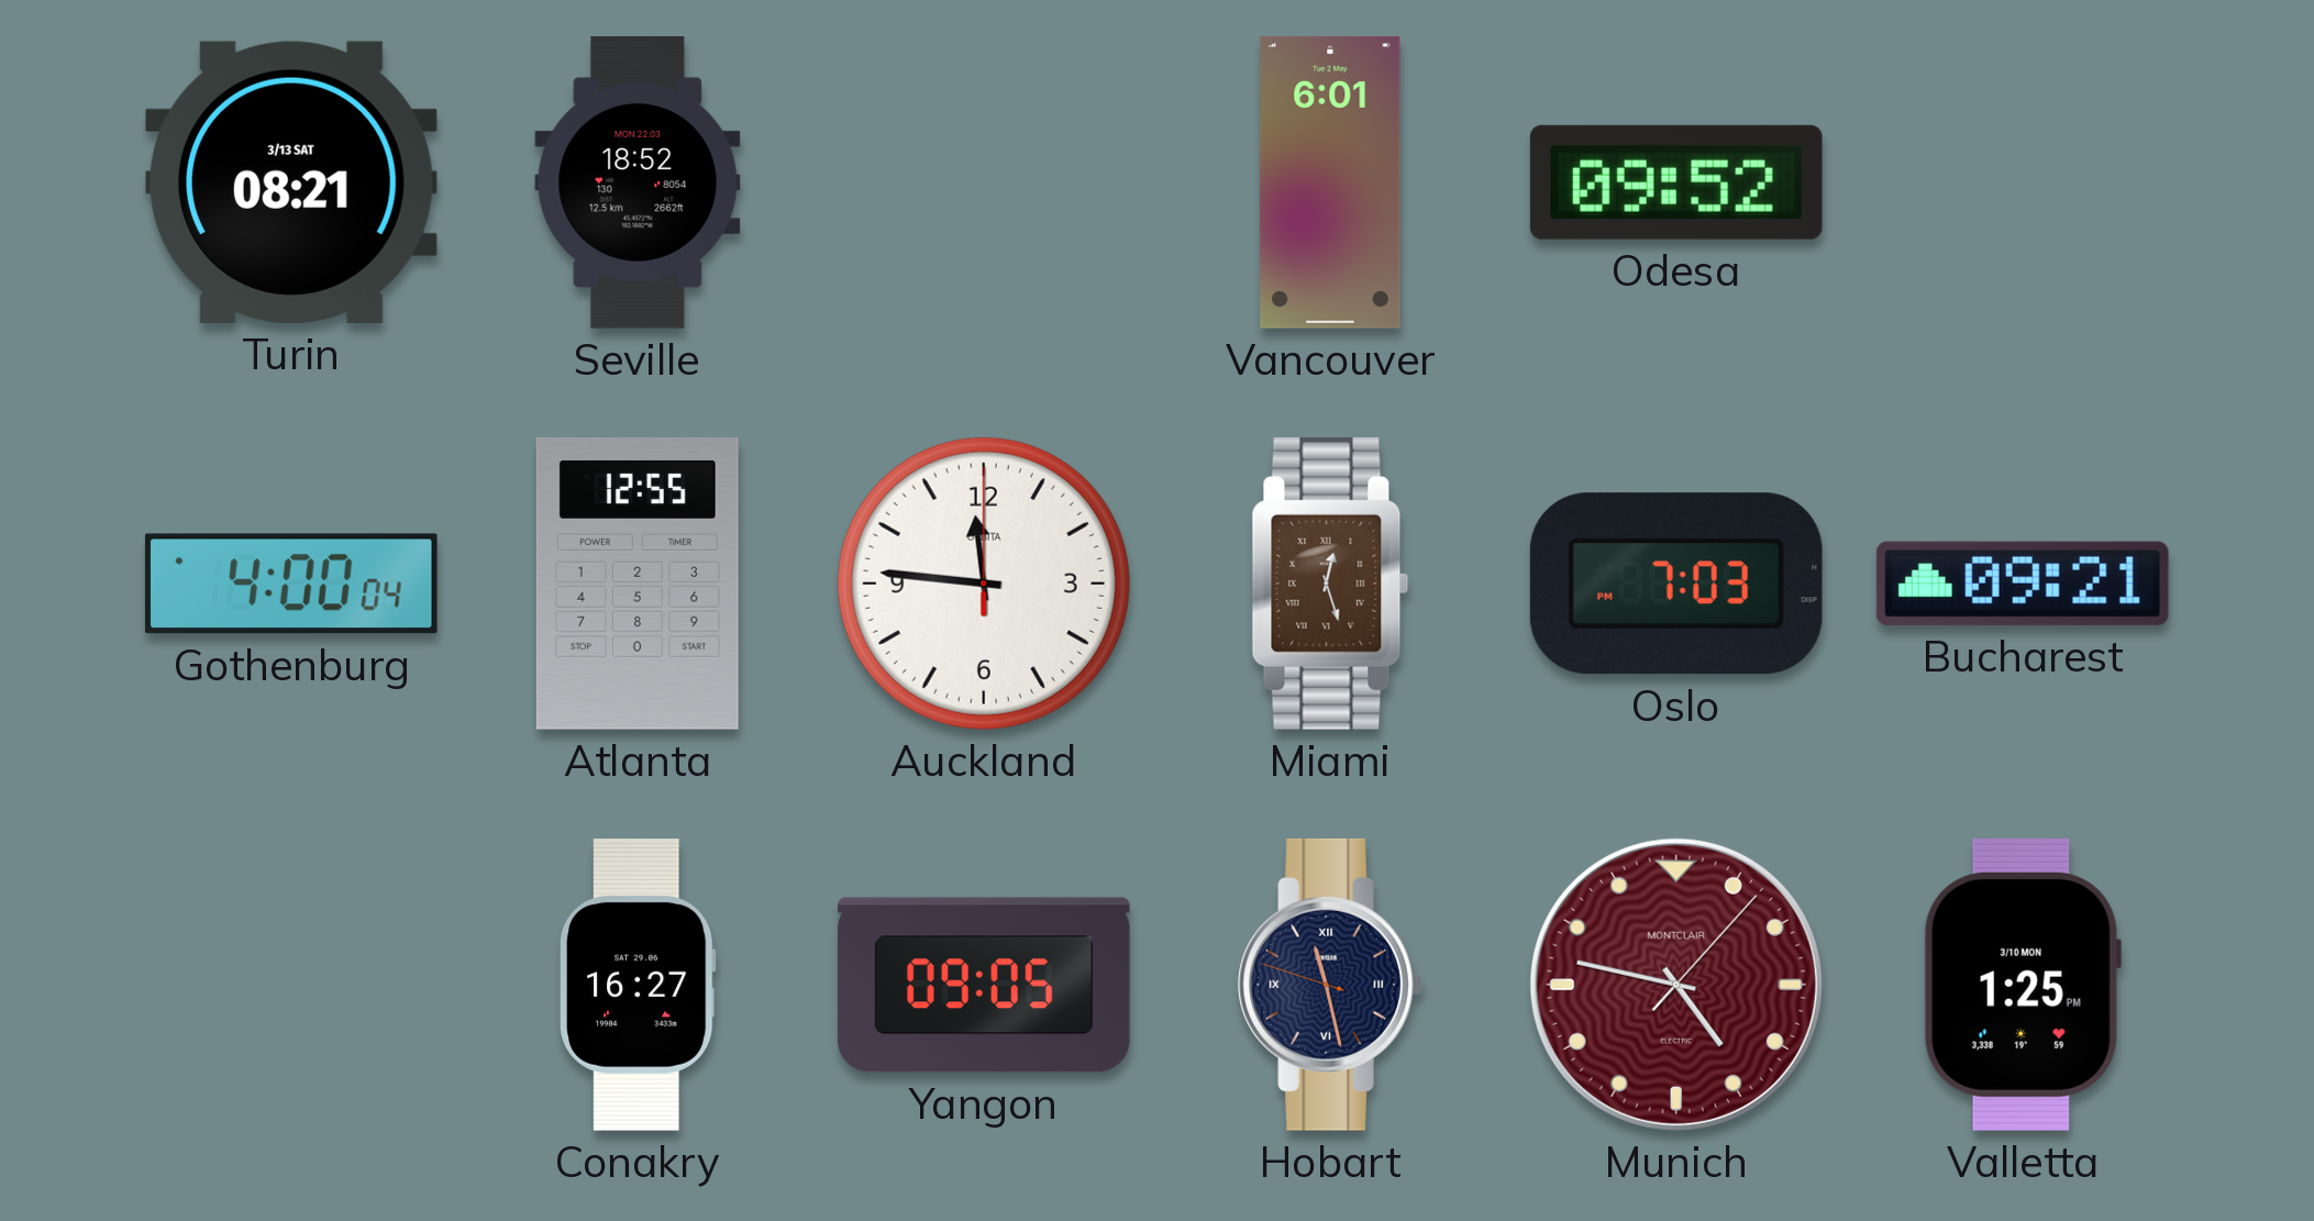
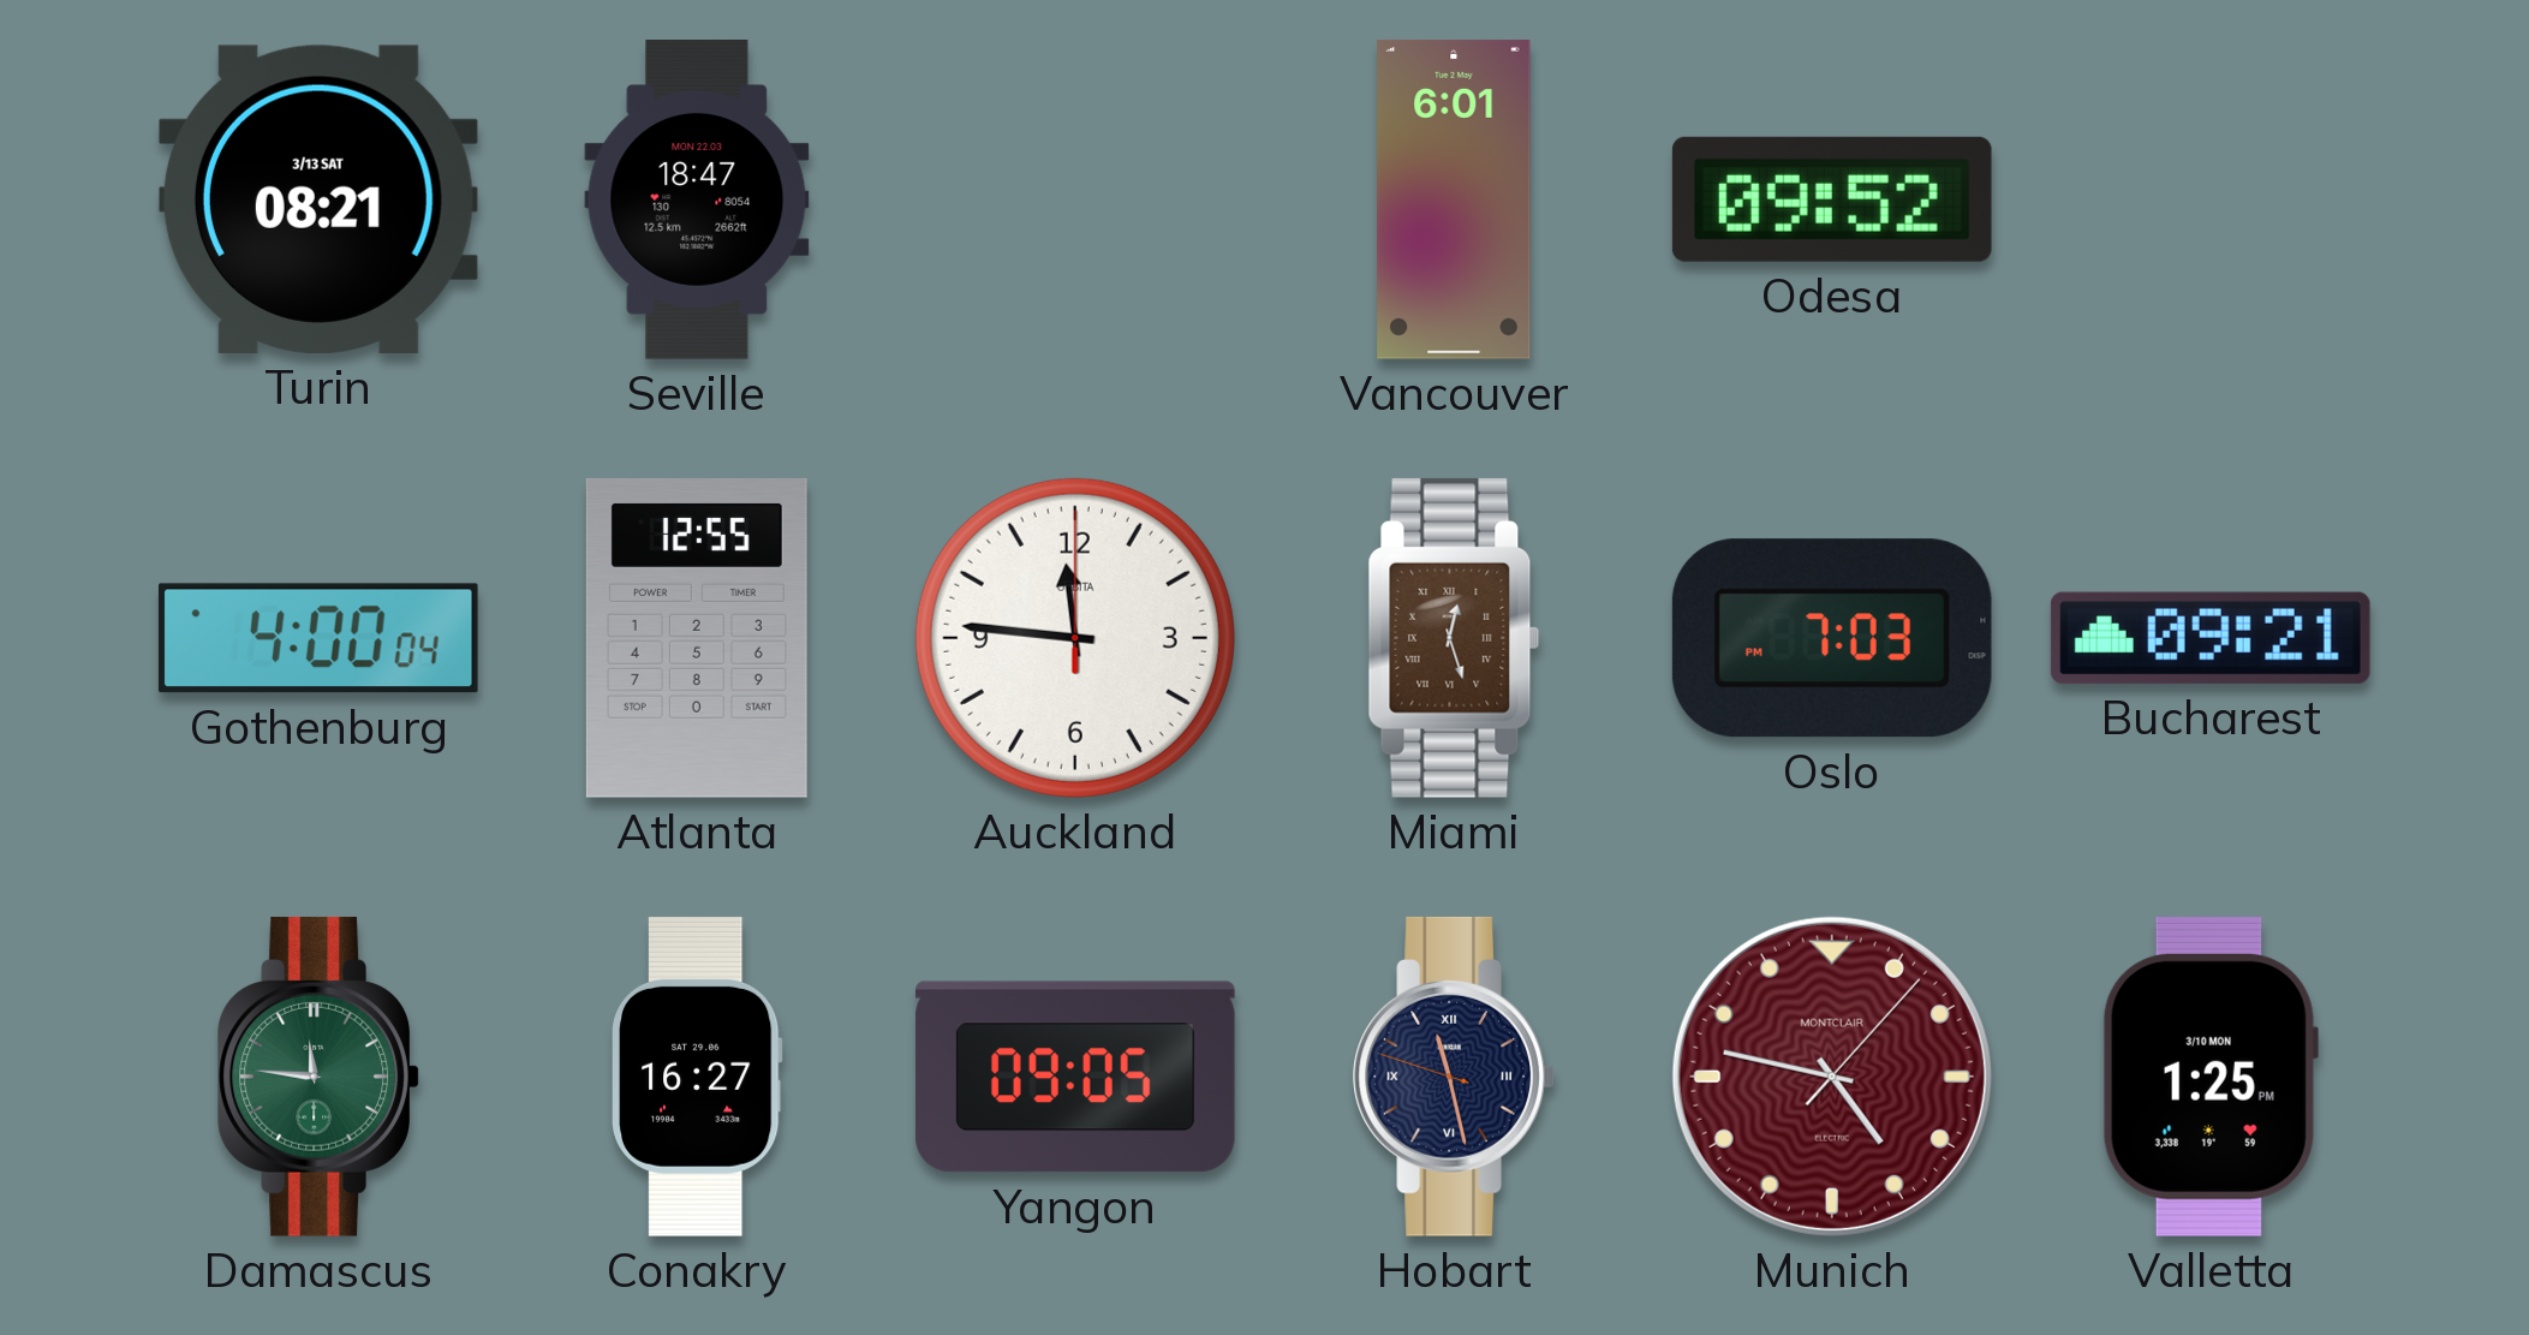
Seville: 18:52 -> 18:47 (697, 201)
Damascus: none -> 11:46 (318, 1077)
